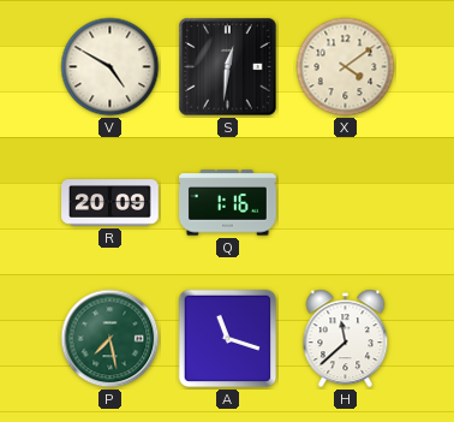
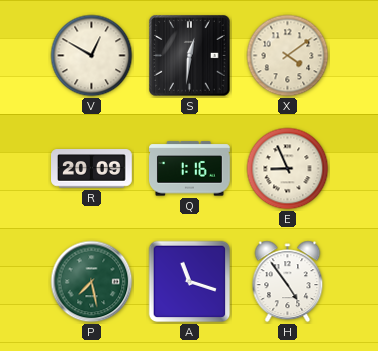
V: 4:50 -> 12:50 (92, 56)
E: none -> 8:56 (288, 169)
H: 11:38 -> 4:54 (288, 282)
